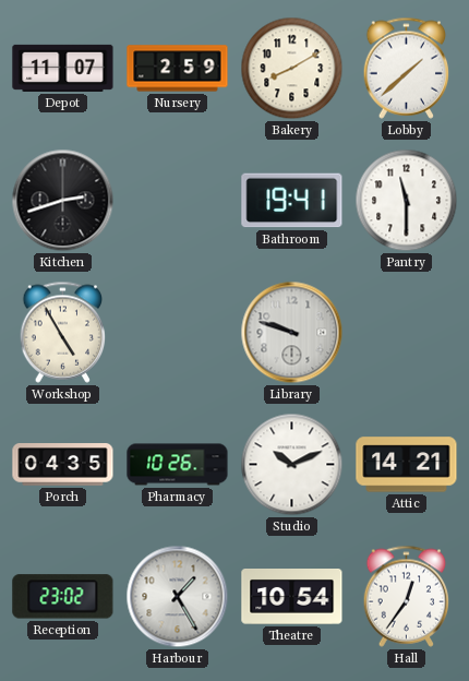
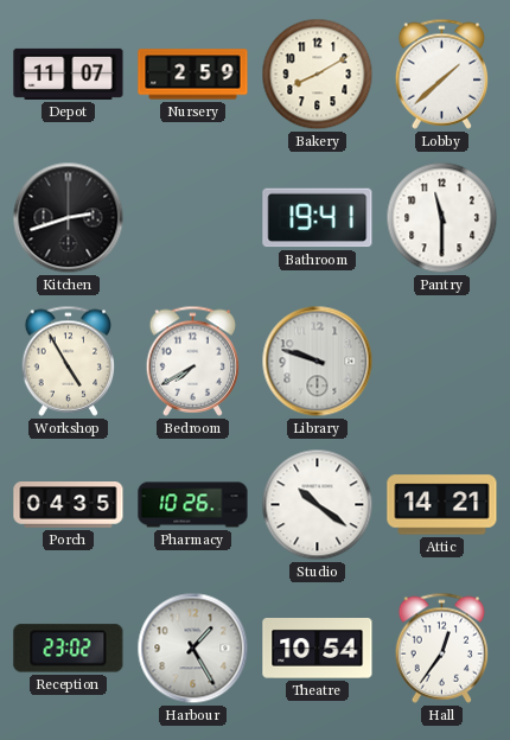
Bedroom: none -> 7:40 (193, 361)
Studio: 10:11 -> 10:21 (318, 505)
